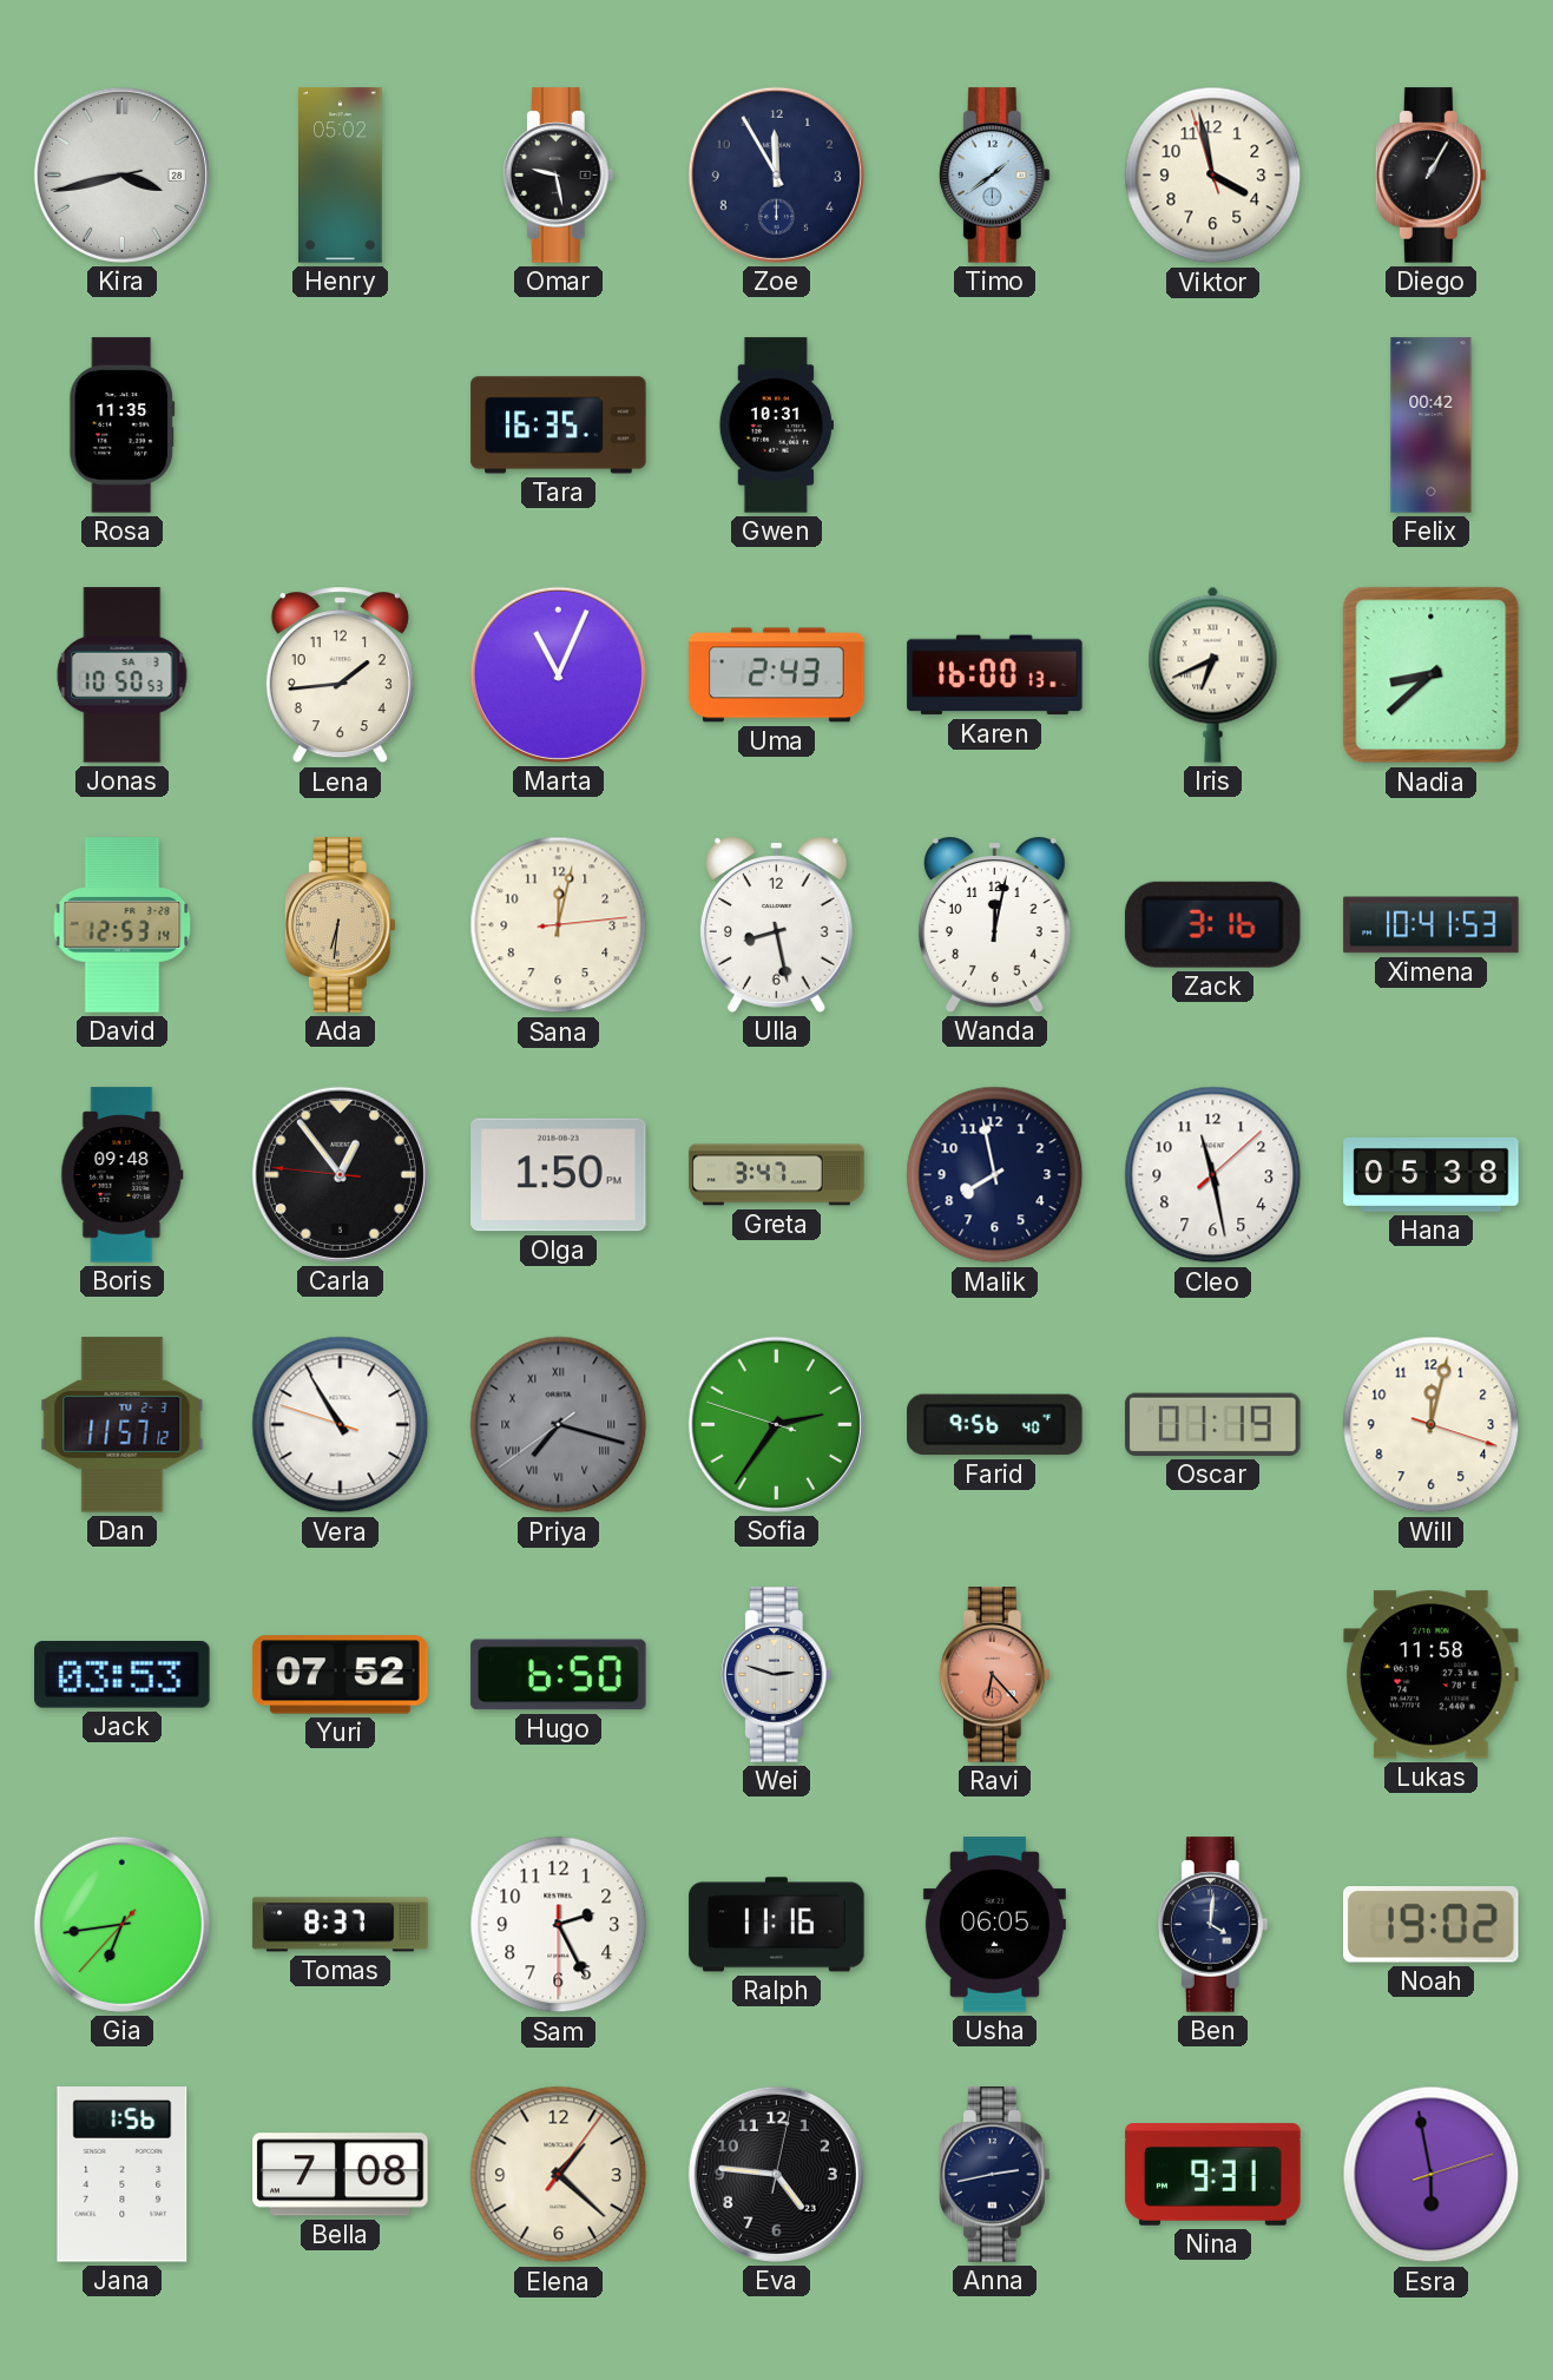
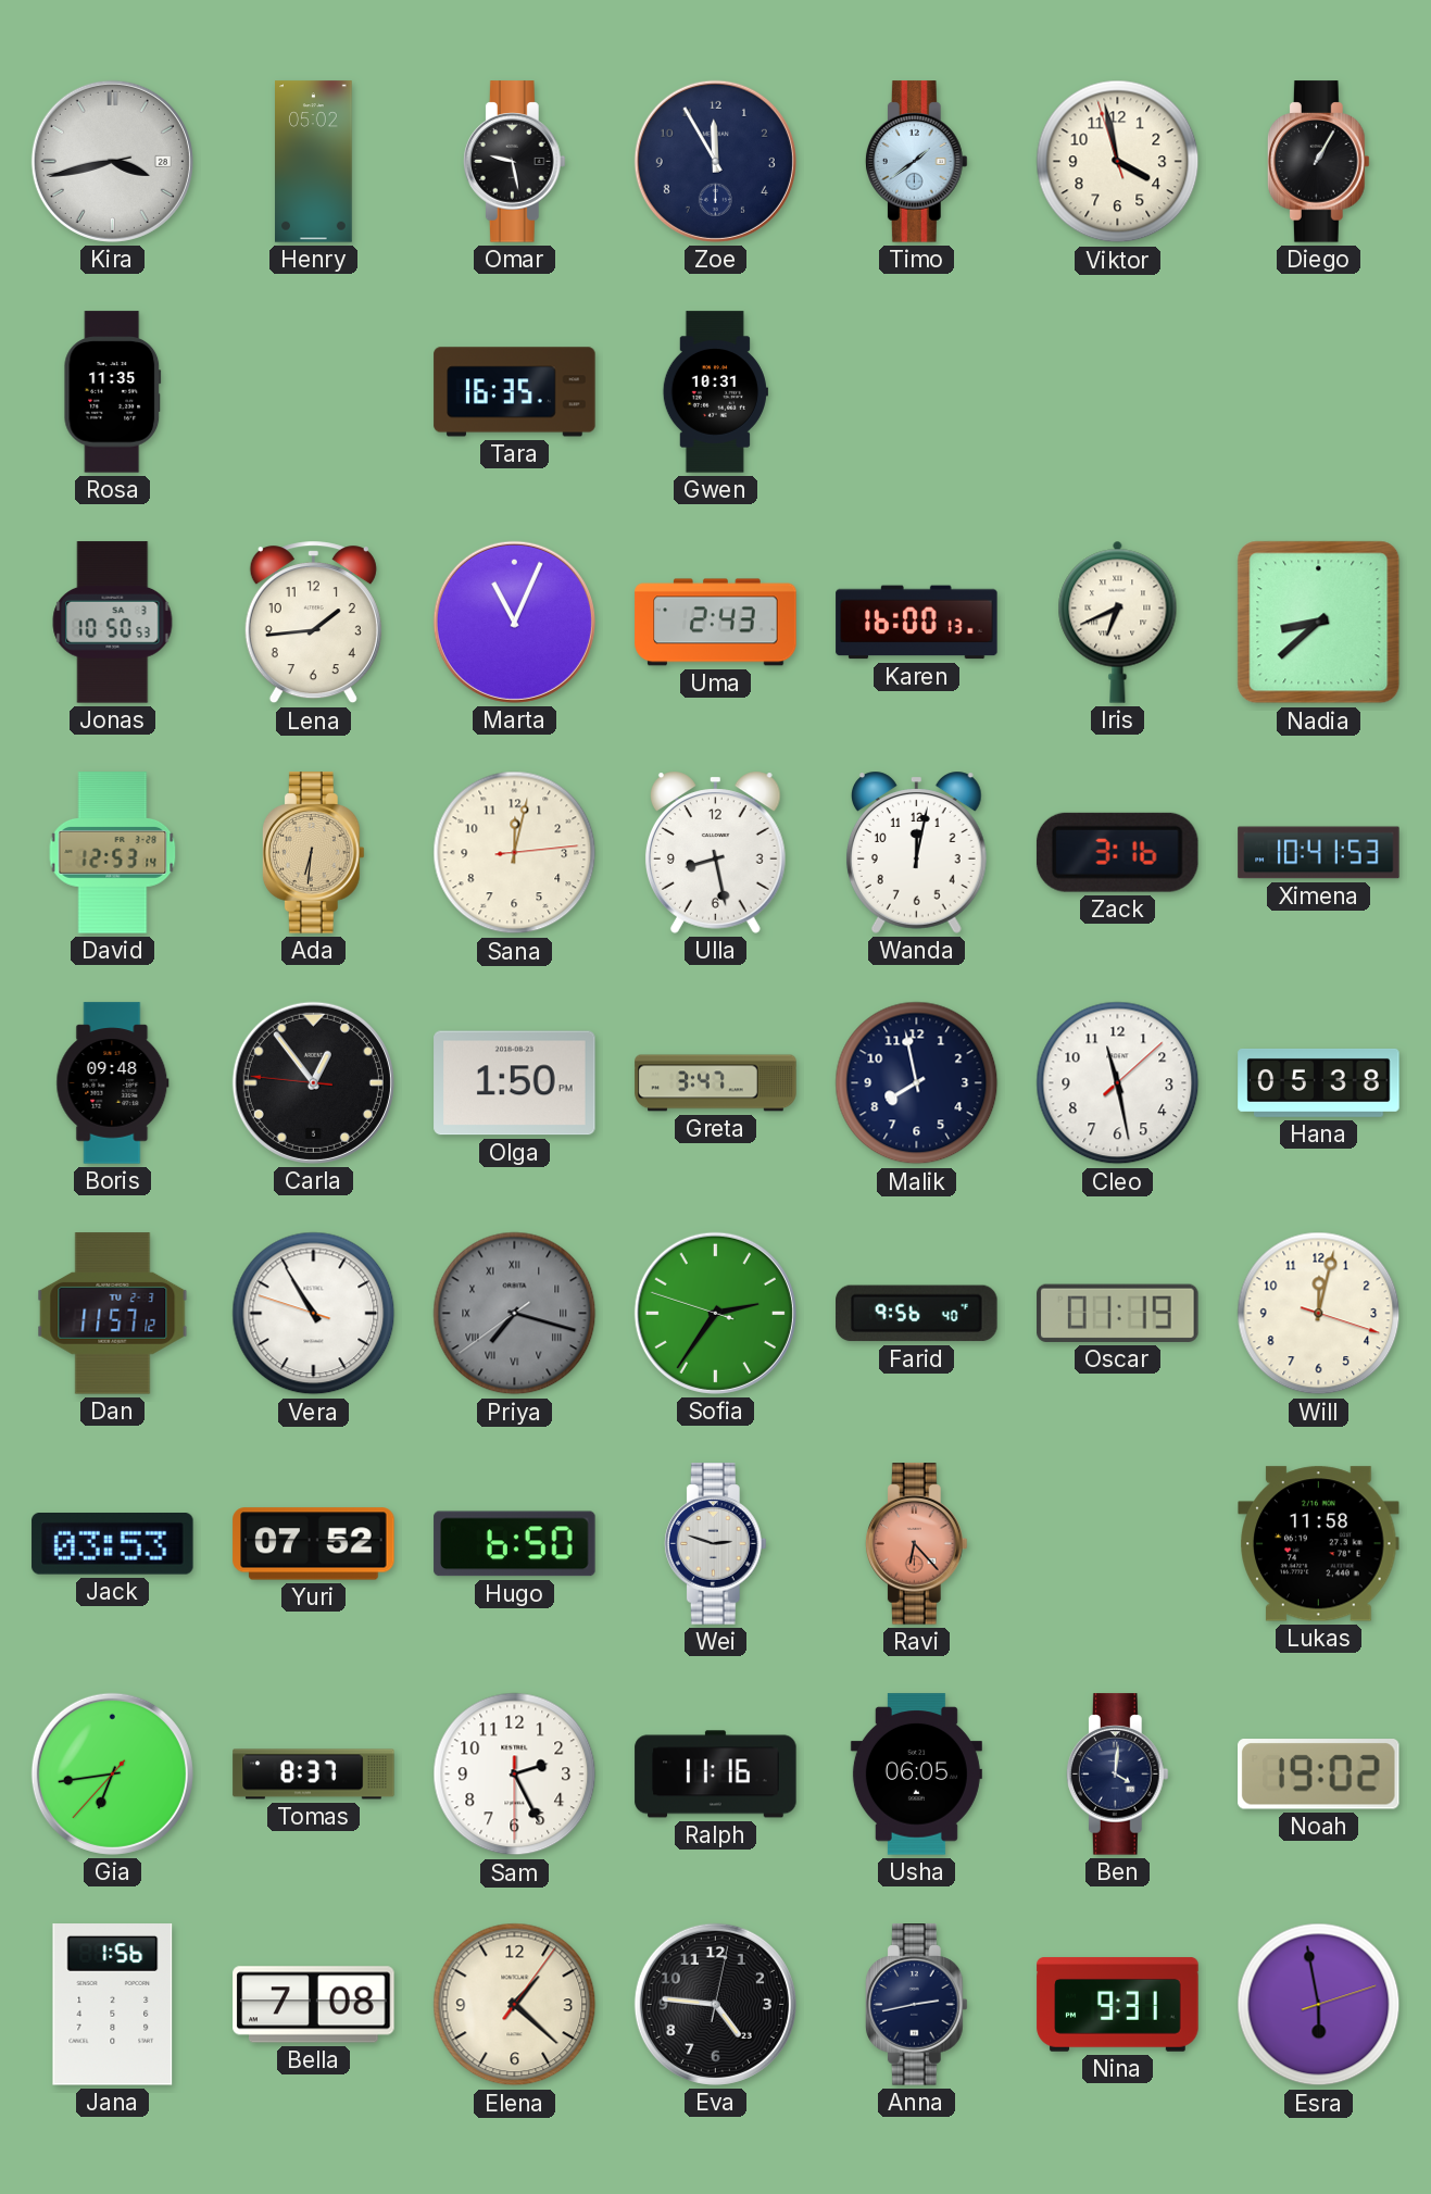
Felix: 00:42 -> none (1432, 426)
